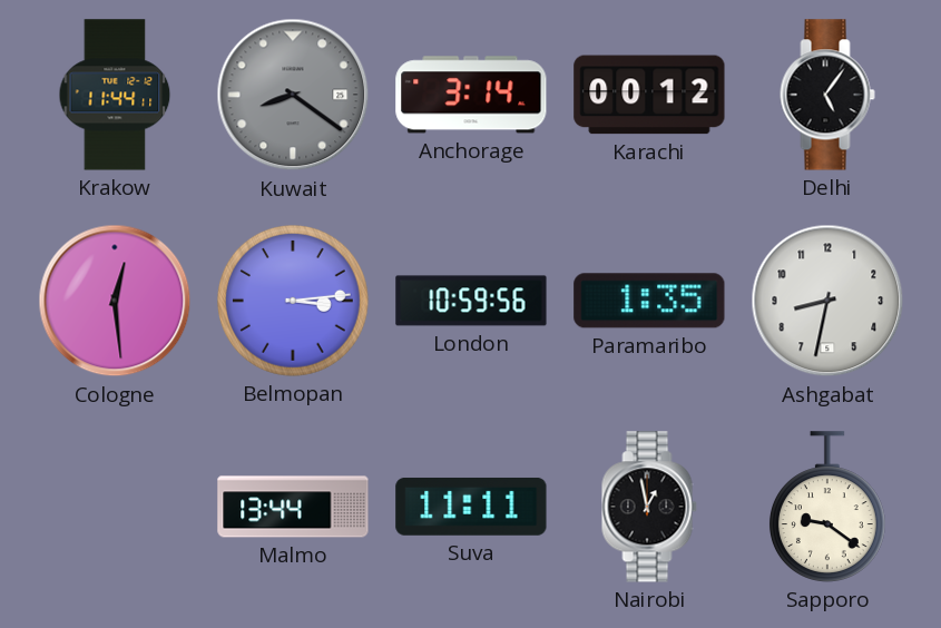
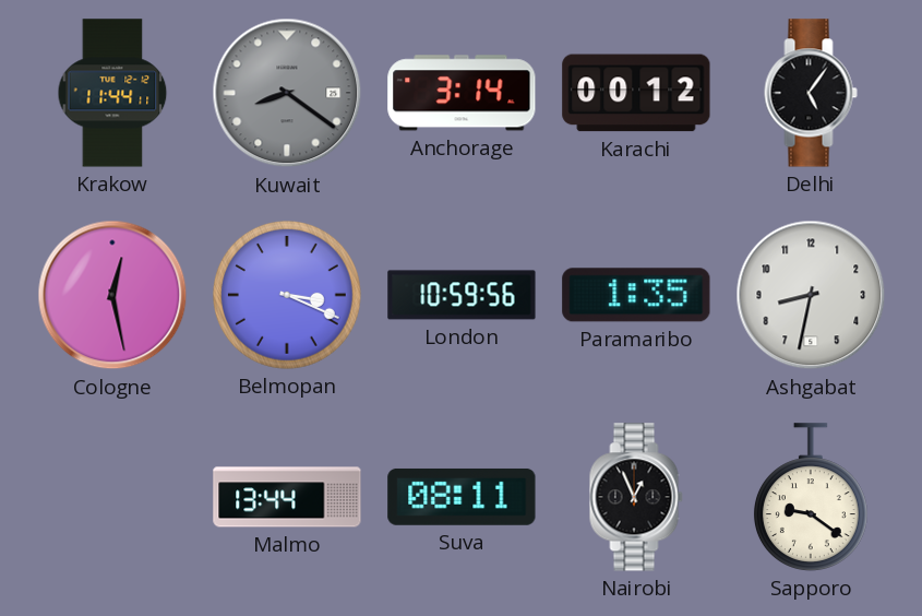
Cologne: 12:29 -> 12:28 (112, 295)
Belmopan: 3:14 -> 3:19 (288, 296)
Suva: 11:11 -> 08:11 (462, 497)
Nairobi: 12:58 -> 12:56 (636, 497)
